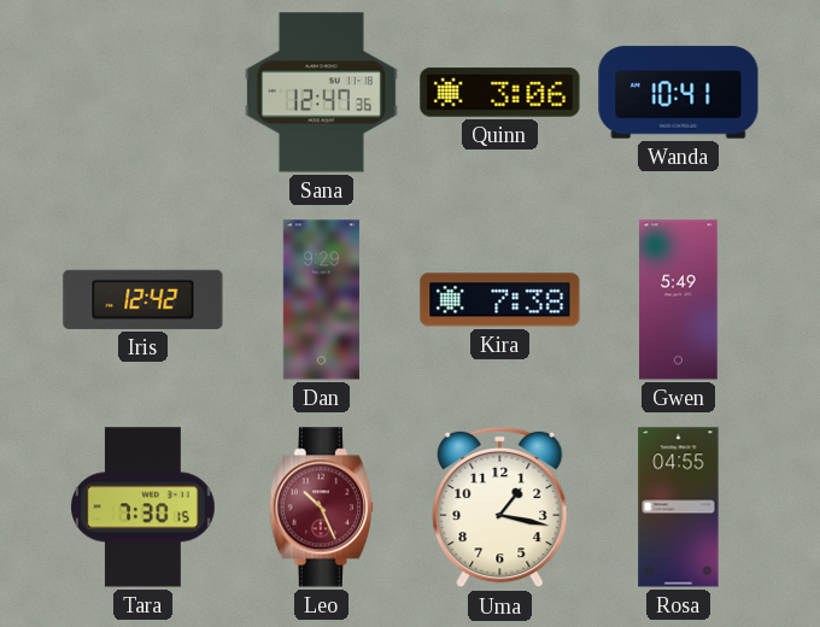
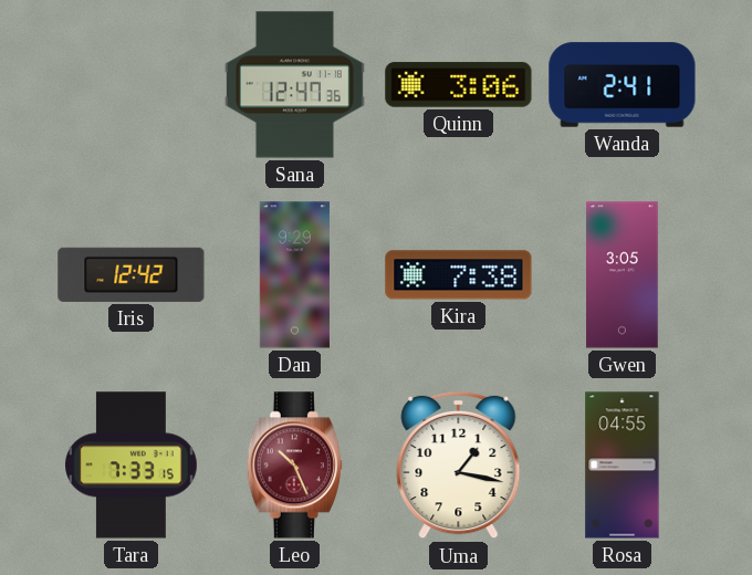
Wanda: 10:41 -> 2:41 (623, 85)
Gwen: 5:49 -> 3:05 (623, 275)
Tara: 7:30 -> 7:33 (132, 466)
